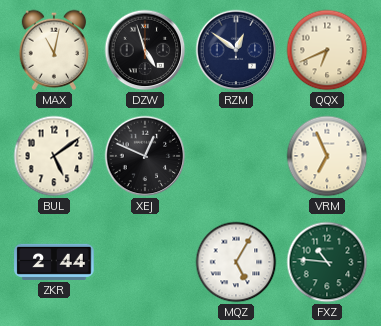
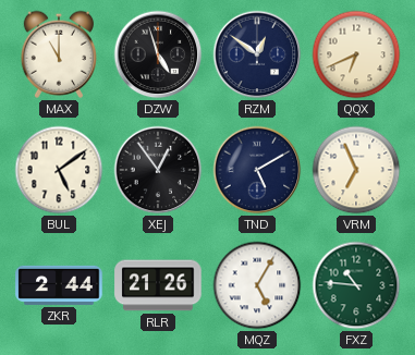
MAX: 11:02 -> 11:00 (58, 54)
XEJ: 12:49 -> 12:54 (158, 170)
TND: none -> 5:10 (257, 170)
RLR: none -> 21:26 (158, 285)
